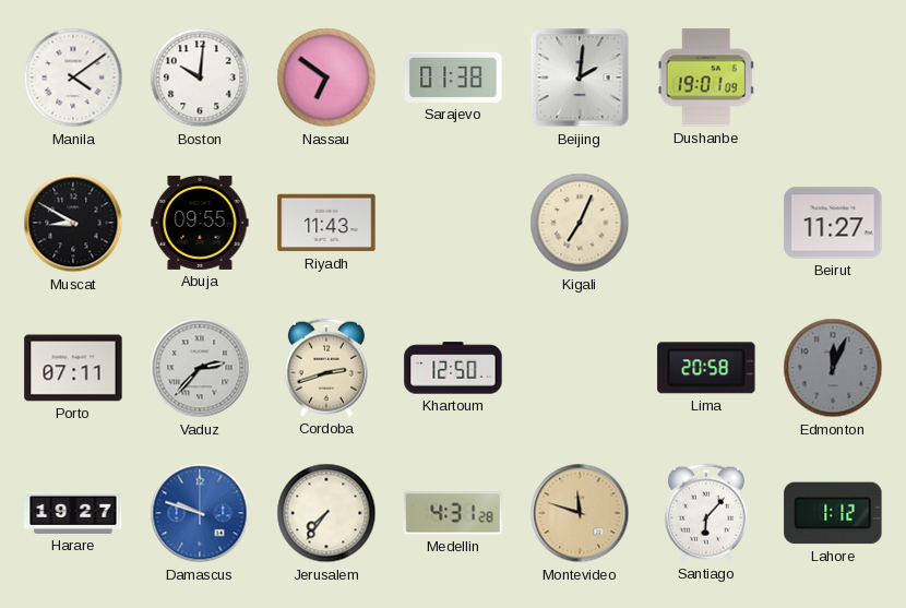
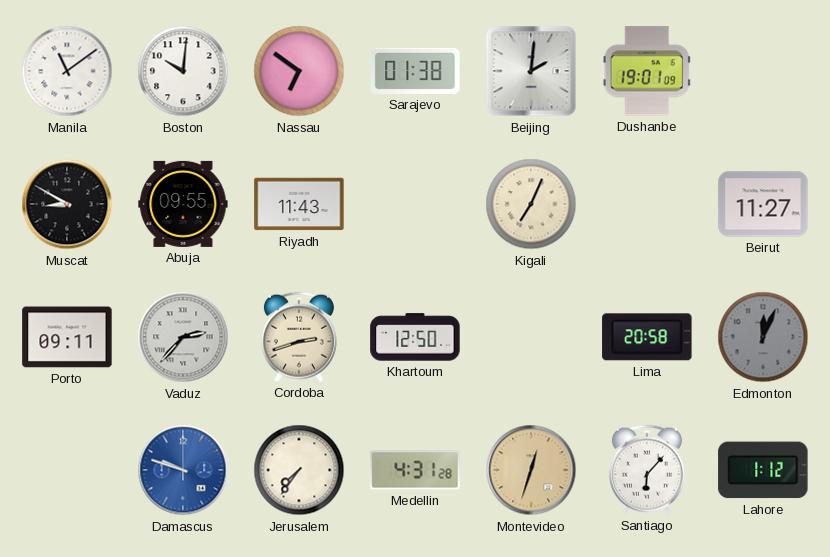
Manila: 4:09 -> 11:09 (67, 71)
Porto: 07:11 -> 09:11 (67, 337)
Harare: 19:27 -> none (73, 513)
Montevideo: 11:48 -> 12:33 (531, 470)
